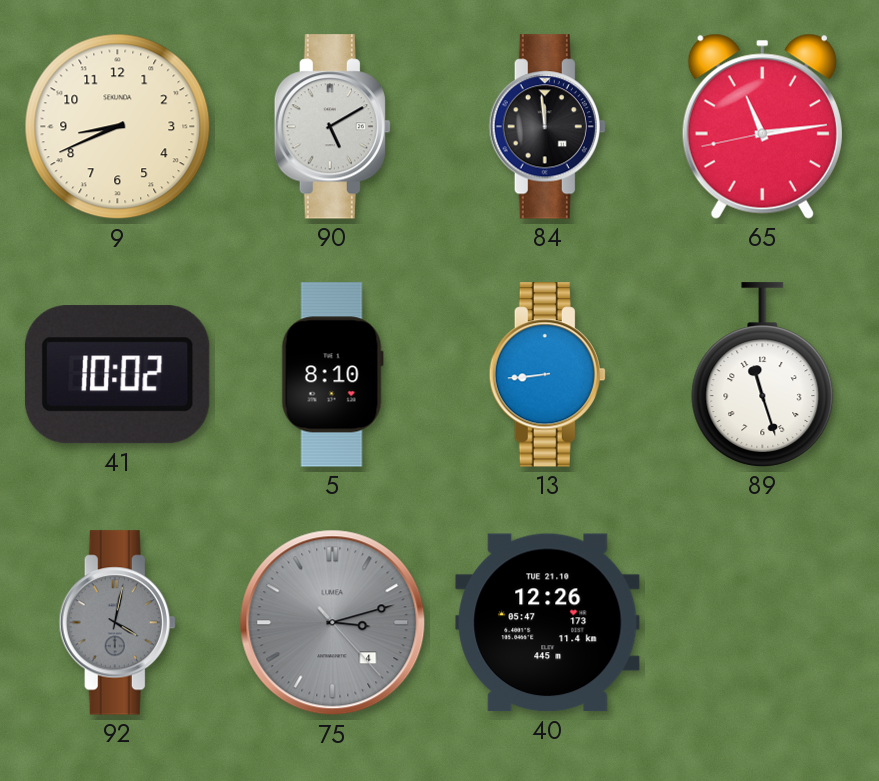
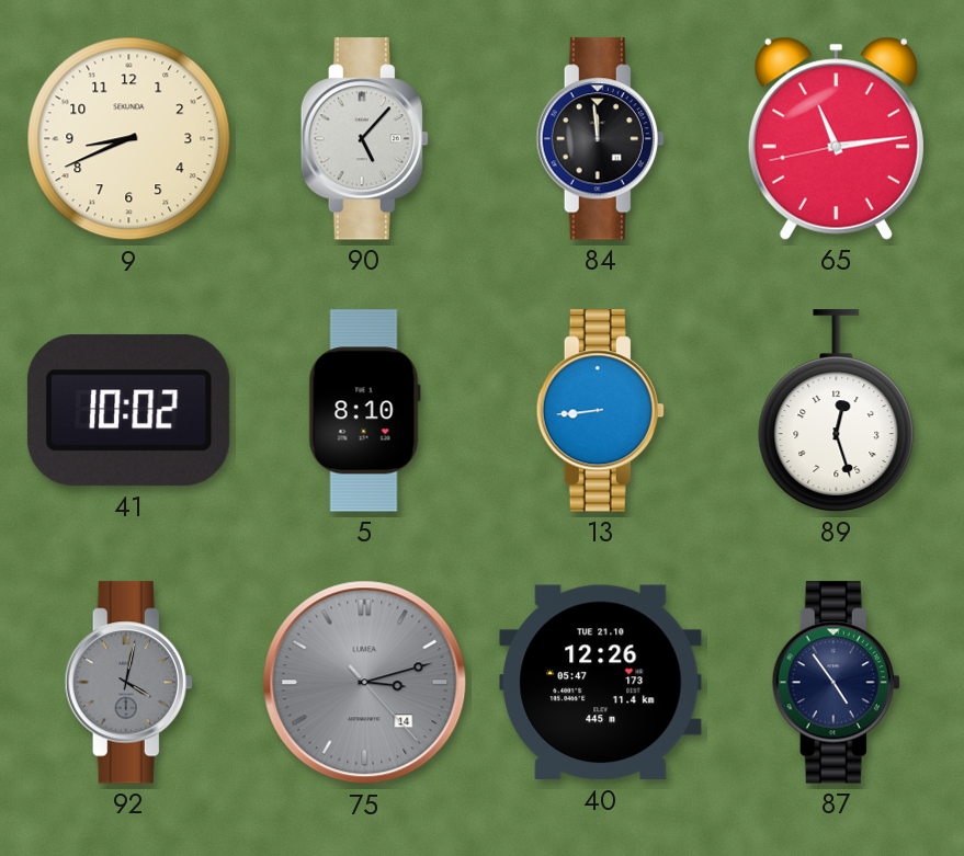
90: 5:10 -> 5:07 (364, 139)
89: 11:27 -> 12:27 (837, 411)
75 date: 4 -> 14 (365, 683)
87: none -> 4:54 (836, 683)
